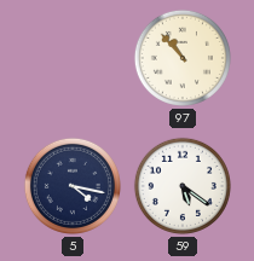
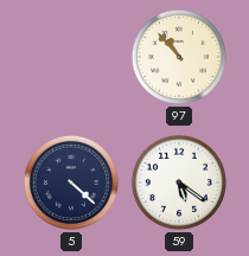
5: 4:17 -> 4:22 (71, 183)
